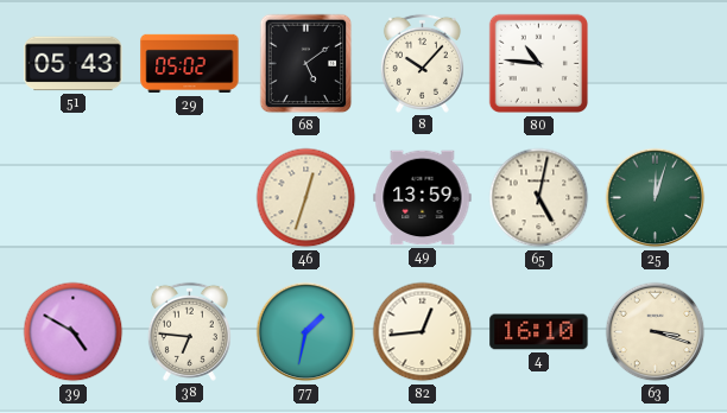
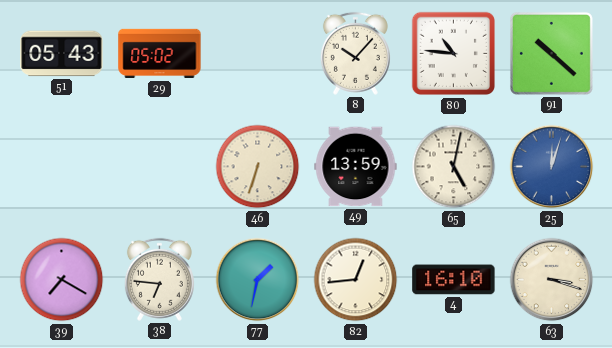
68: 5:09 -> none (306, 64)
91: none -> 10:22 (551, 53)
46: 12:33 -> 6:33 (258, 167)
25 dial: green -> blue (552, 167)
39: 4:50 -> 7:20 (62, 280)
